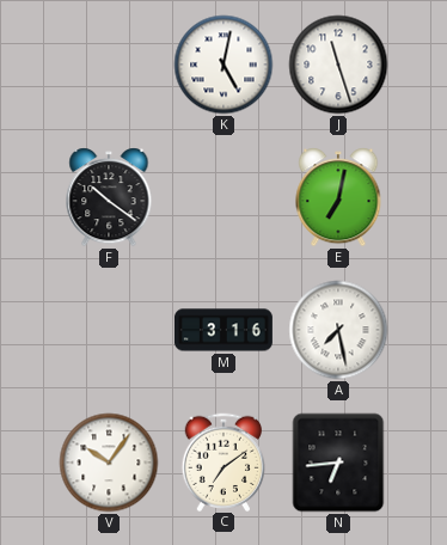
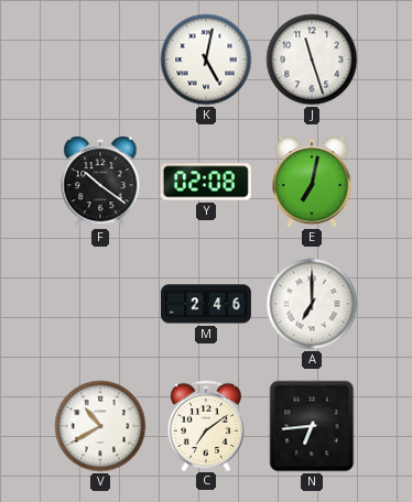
Y: none -> 02:08 (206, 182)
M: 3:16 -> 2:46 (206, 304)
A: 7:28 -> 7:00 (312, 304)
V: 10:06 -> 10:40 (100, 426)
